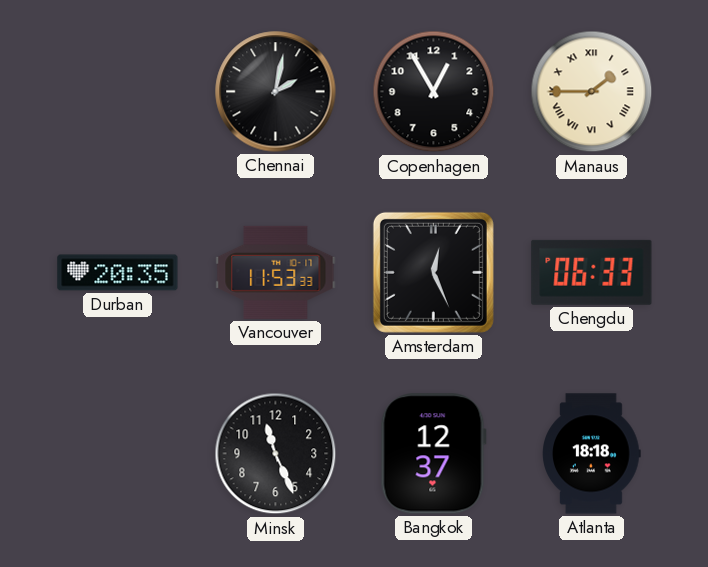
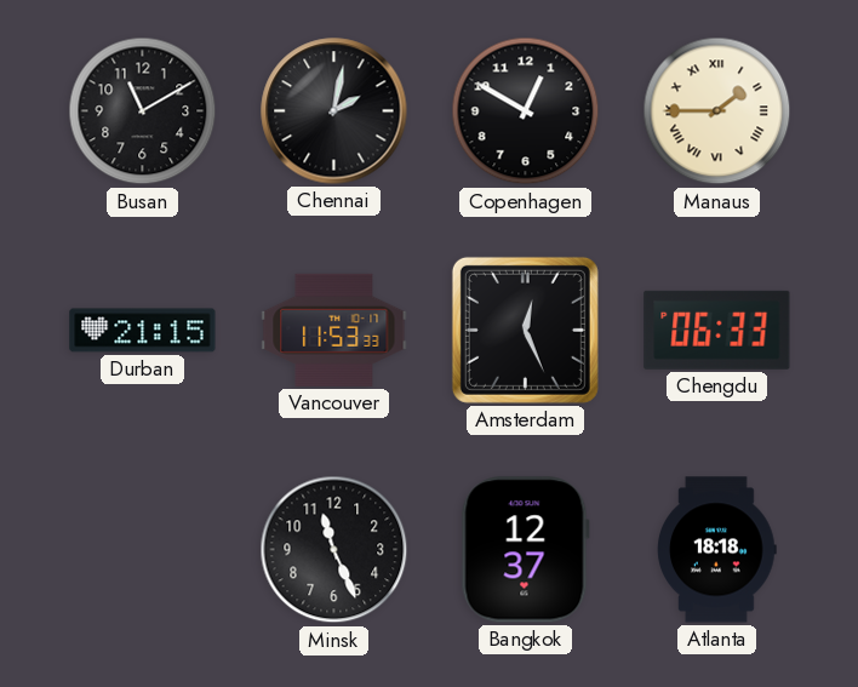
Busan: none -> 11:10 (143, 111)
Copenhagen: 12:55 -> 12:50 (526, 111)
Durban: 20:35 -> 21:15 (143, 331)
